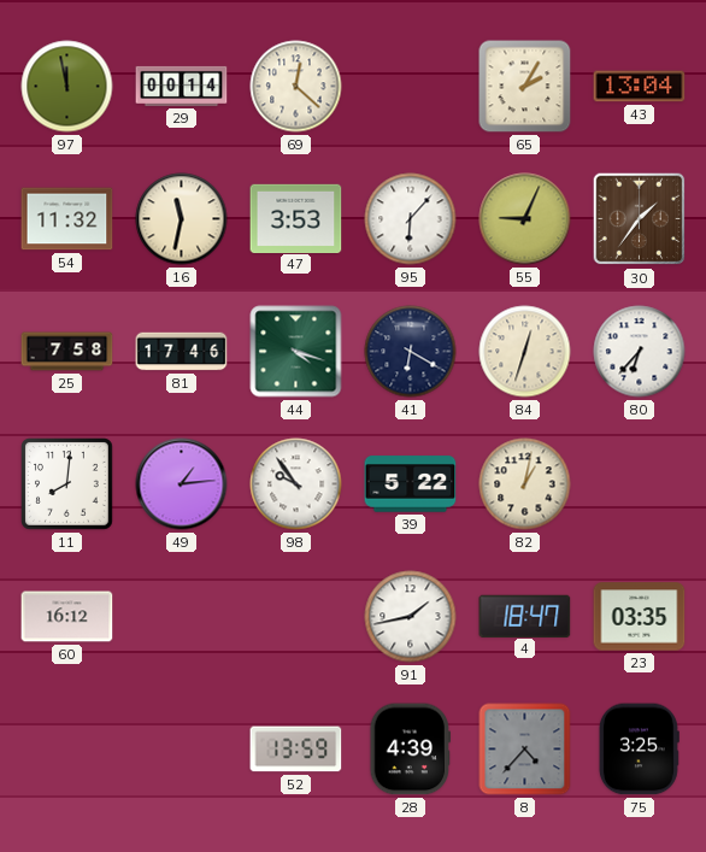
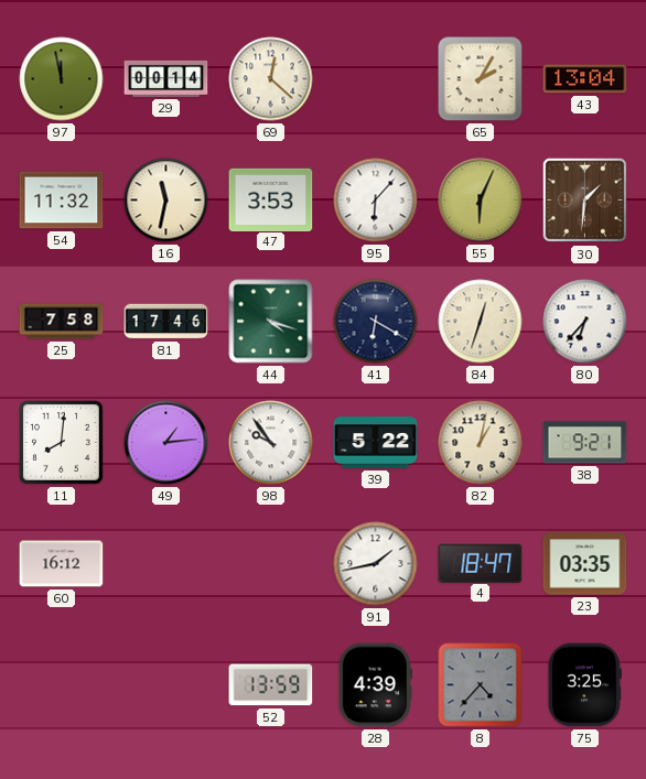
55: 9:04 -> 6:04 (481, 201)
30: 1:36 -> 1:31 (585, 201)
38: none -> 9:21 (585, 443)
